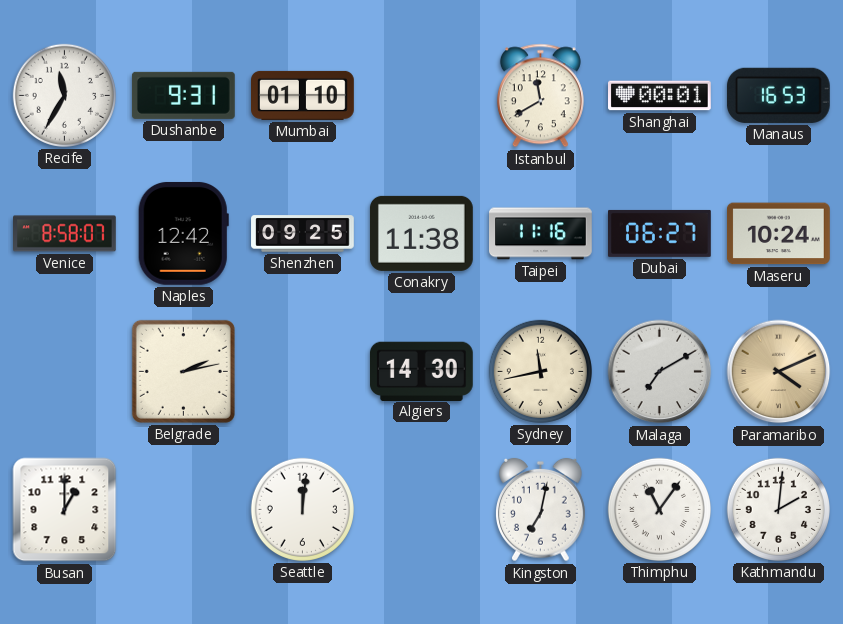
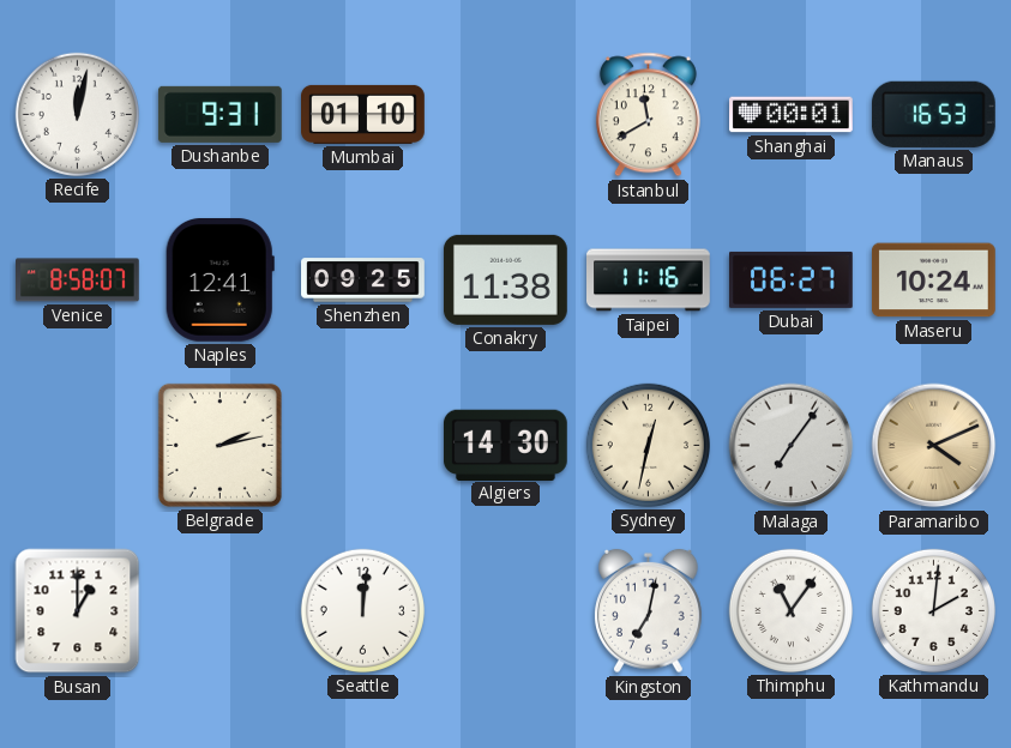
Recife: 11:35 -> 12:02 (77, 114)
Naples: 12:42 -> 12:41 (219, 279)
Sydney: 11:43 -> 12:32 (648, 445)
Malaga: 7:10 -> 7:06 (792, 446)
